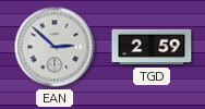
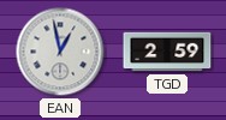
EAN: 2:52 -> 12:58 (60, 52)
